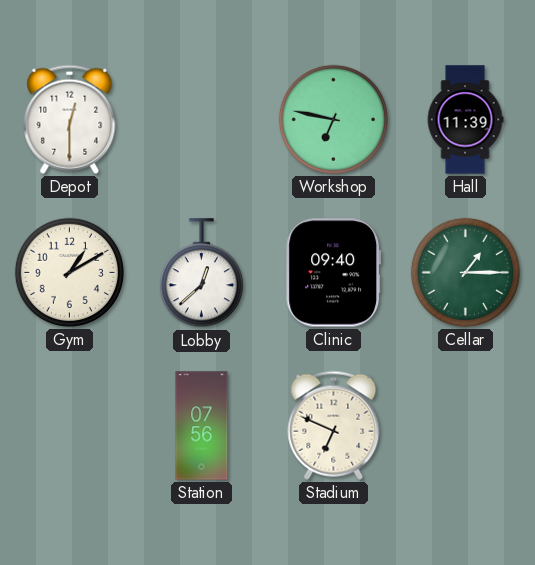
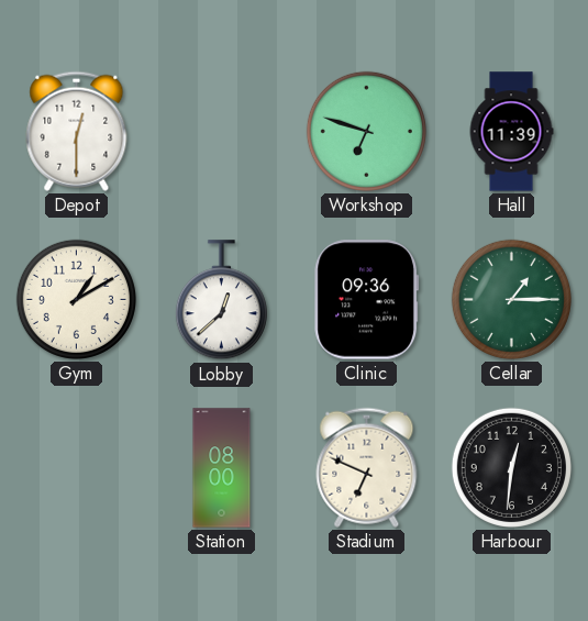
Workshop: 6:47 -> 6:48 (366, 131)
Clinic: 09:40 -> 09:36 (367, 300)
Station: 07:56 -> 08:00 (222, 468)
Harbour: none -> 12:31 (511, 467)
